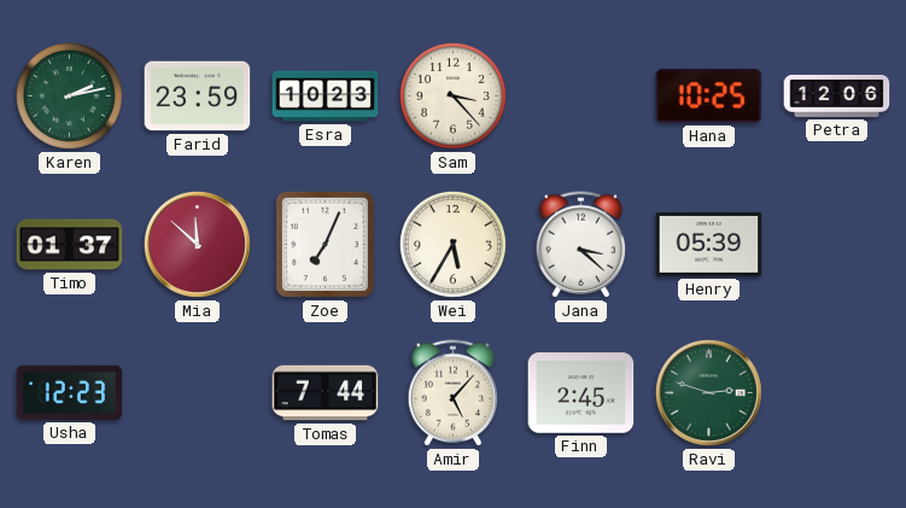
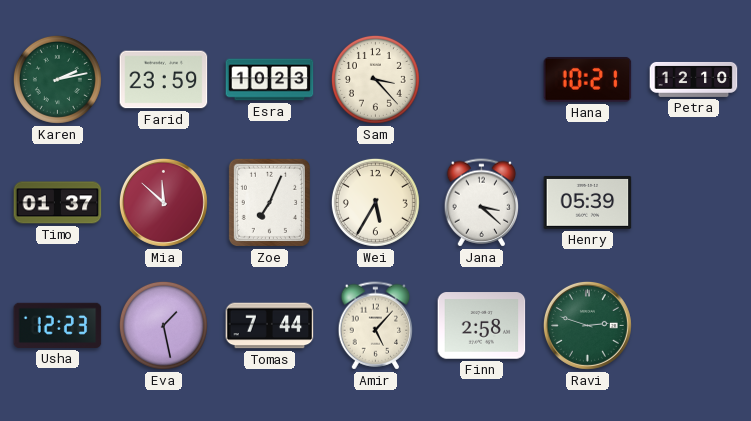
Hana: 10:25 -> 10:21 (588, 80)
Petra: 12:06 -> 12:10 (694, 79)
Eva: none -> 1:28 (163, 325)
Finn: 2:45 -> 2:58 (482, 326)
